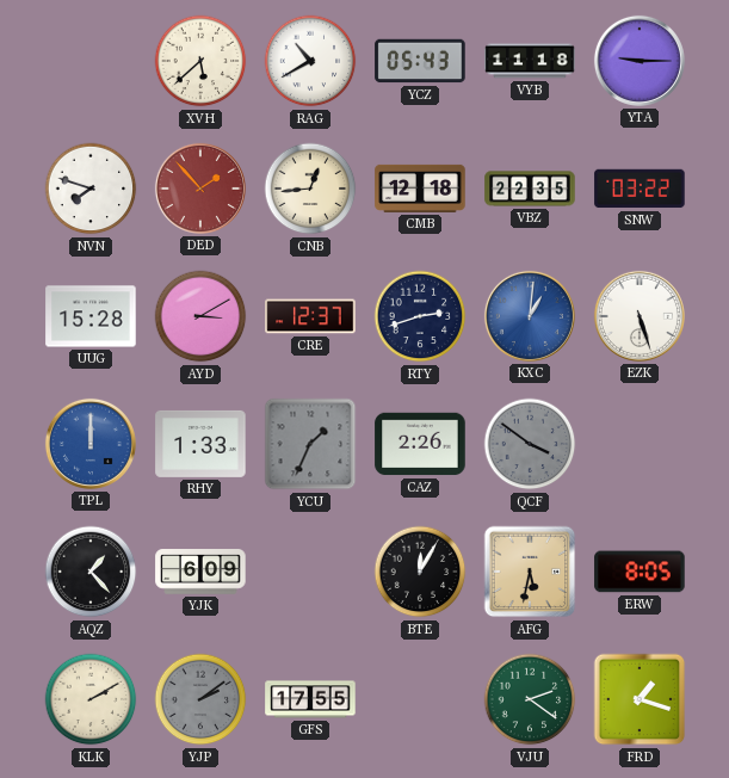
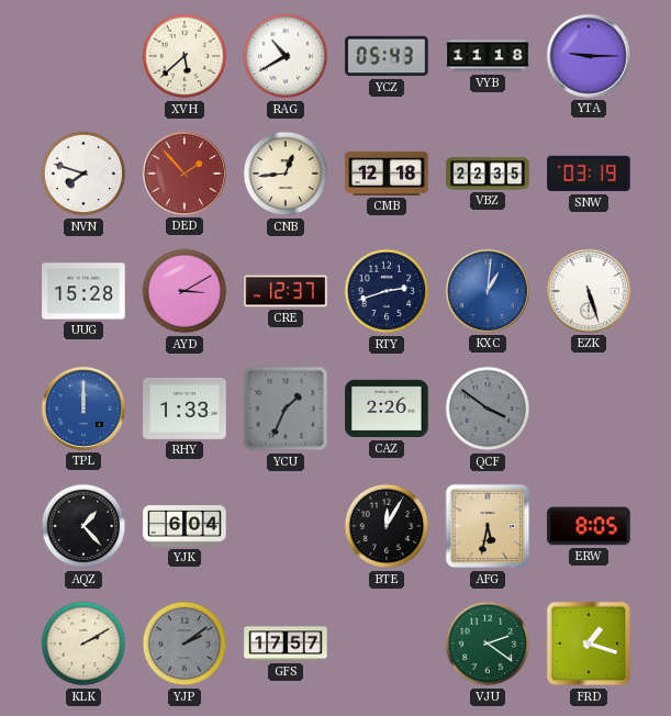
SNW: 03:22 -> 03:19 (589, 174)
YJK: 6:09 -> 6:04 (184, 527)
GFS: 17:55 -> 17:57 (286, 644)
